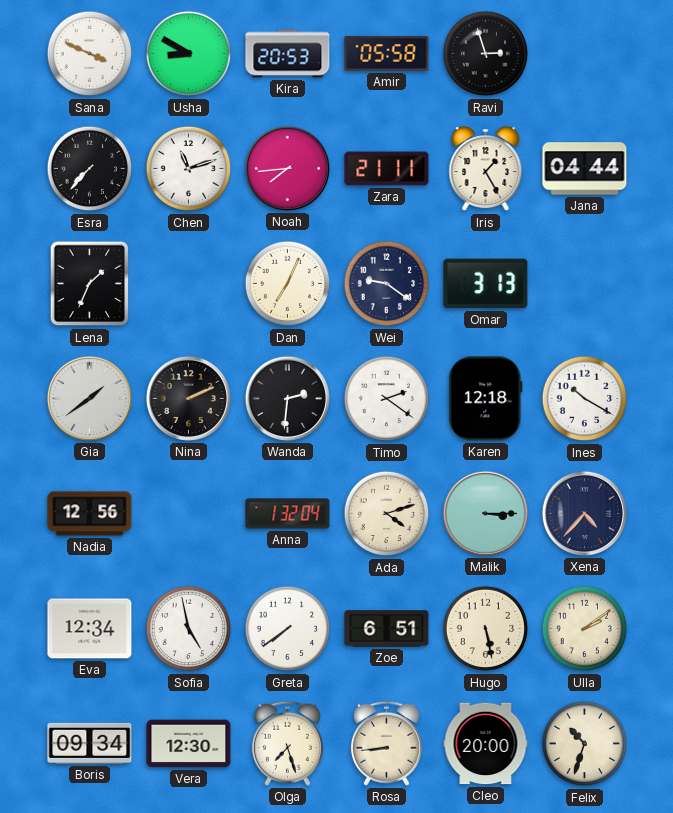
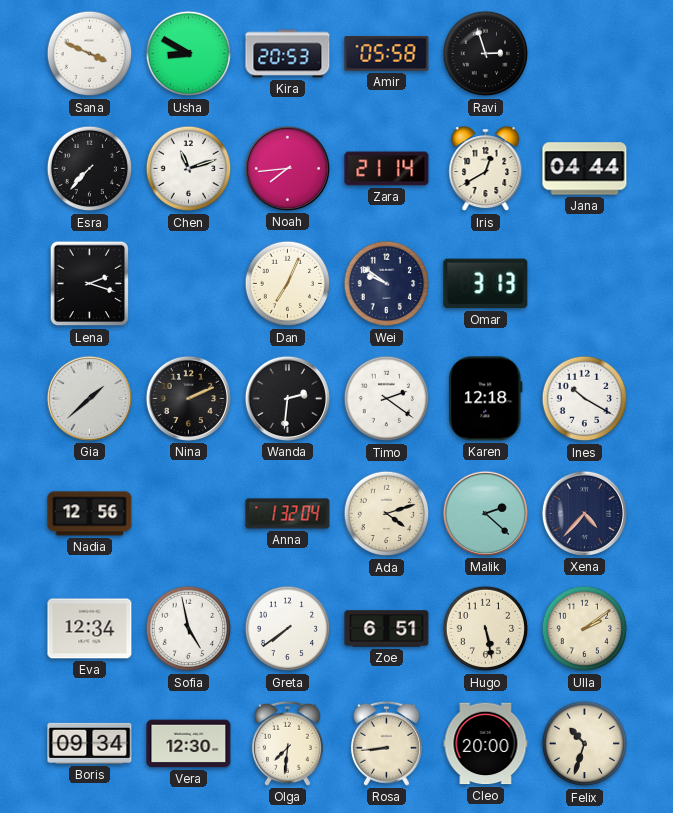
Zara: 21:11 -> 21:14 (387, 169)
Iris: 1:25 -> 12:40 (486, 169)
Lena: 1:34 -> 2:18 (90, 284)
Wei: 9:21 -> 9:51 (387, 284)
Gia: 1:39 -> 1:38 (89, 398)
Malik: 3:15 -> 2:22 (485, 513)
Olga: 7:27 -> 7:31 (287, 743)
